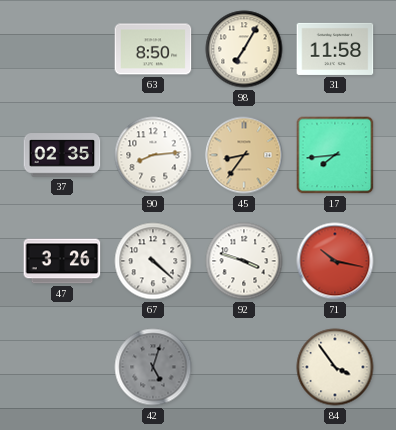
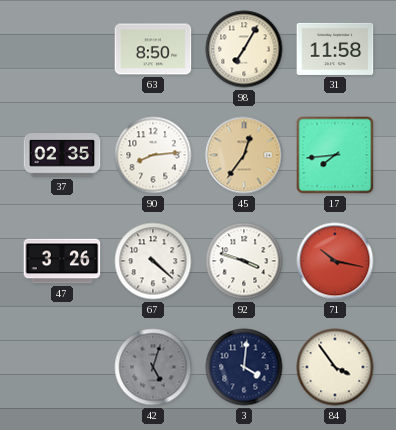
45: 8:36 -> 12:36 (244, 155)
3: none -> 4:01 (244, 367)
